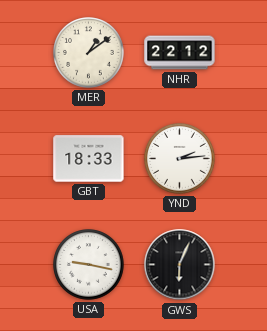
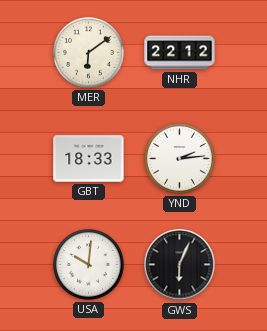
MER: 1:09 -> 6:09 (89, 53)
USA: 9:17 -> 10:01 (89, 265)
